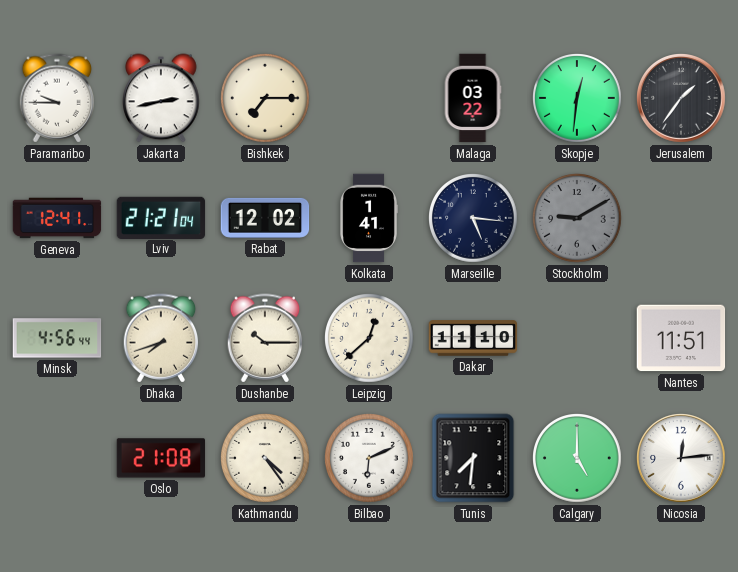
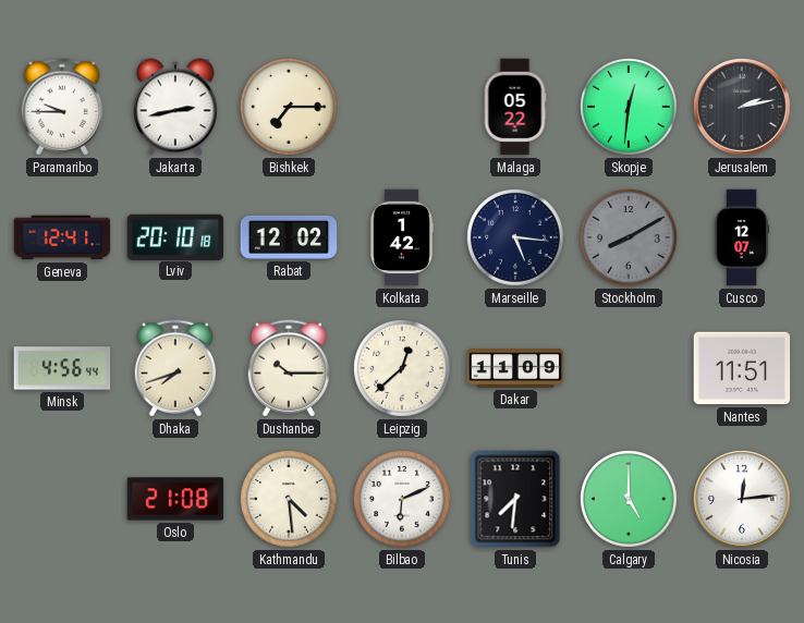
Malaga: 03:22 -> 05:22 (515, 107)
Jerusalem: 1:36 -> 2:13 (743, 108)
Lviv: 21:21 -> 20:10 (175, 236)
Kolkata: 1:41 -> 1:42 (402, 237)
Stockholm: 9:10 -> 8:10 (630, 239)
Cusco: none -> 12:07 (743, 237)
Dakar: 11:10 -> 11:09 (515, 368)
Kathmandu: 4:24 -> 4:29 (290, 500)
